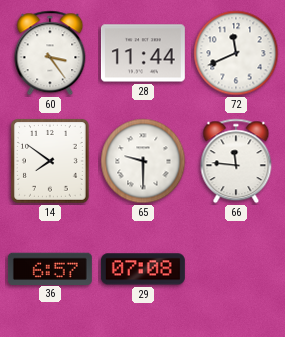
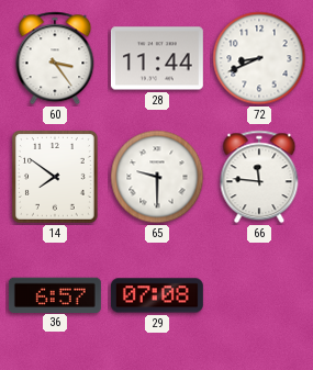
72: 11:41 -> 8:41 (259, 58)
